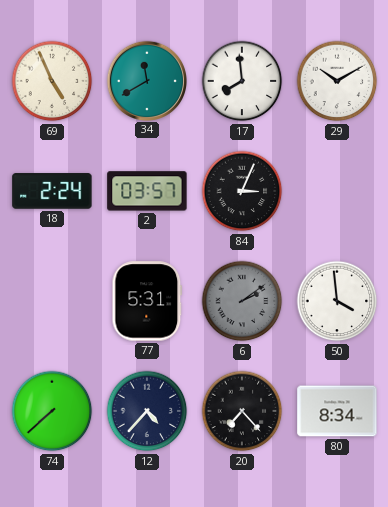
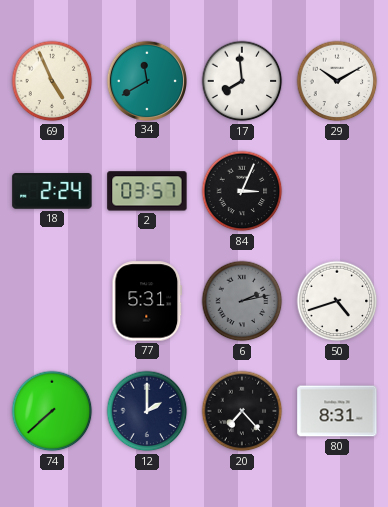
6: 2:09 -> 2:13 (242, 301)
50: 3:59 -> 4:42 (337, 301)
12: 4:37 -> 2:00 (147, 411)
80: 8:34 -> 8:31 (337, 411)
